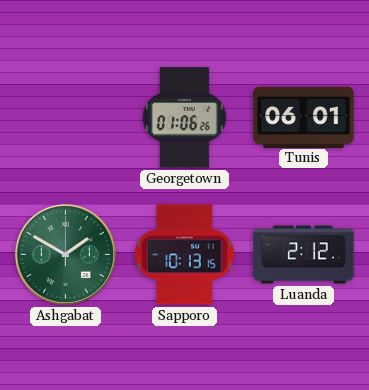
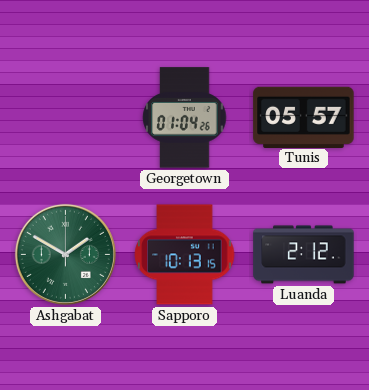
Georgetown: 01:06 -> 01:04 (185, 118)
Tunis: 06:01 -> 05:57 (304, 117)
